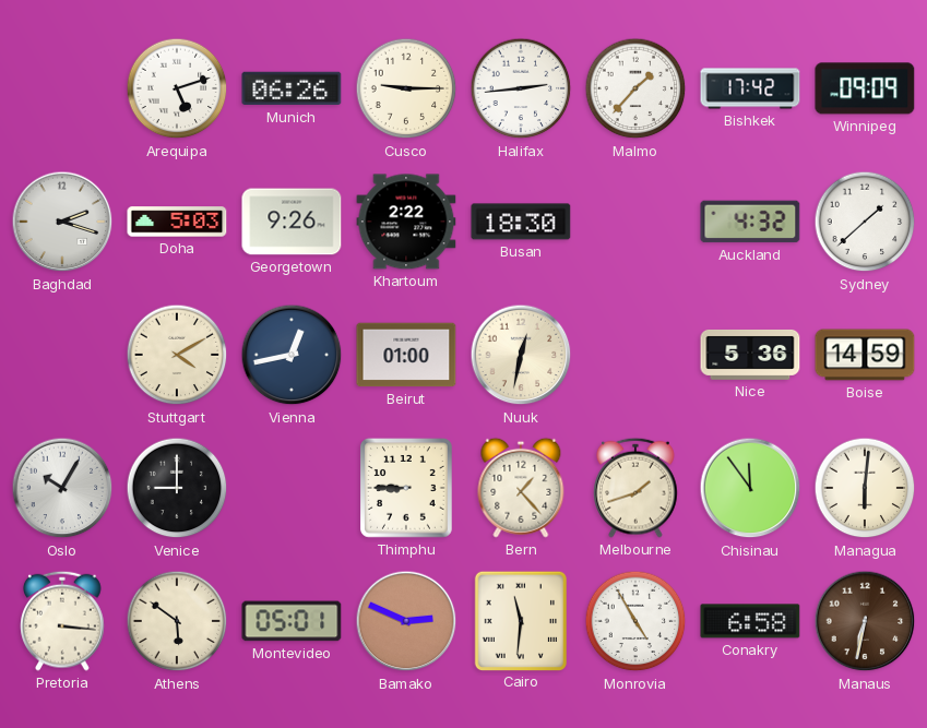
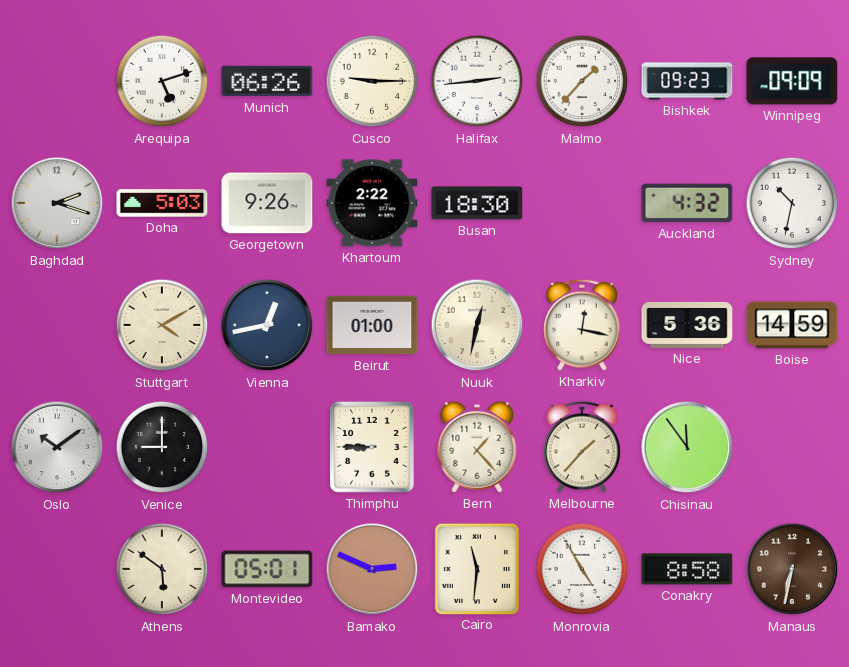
Bishkek: 17:42 -> 09:23 (687, 81)
Sydney: 1:38 -> 10:32 (792, 203)
Kharkiv: none -> 12:17 (582, 325)
Oslo: 10:05 -> 10:09 (57, 447)
Melbourne: 1:42 -> 1:37 (582, 447)
Managua: 6:01 -> none (865, 488)
Pretoria: 3:16 -> none (62, 621)
Conakry: 6:58 -> 8:58 (687, 569)
